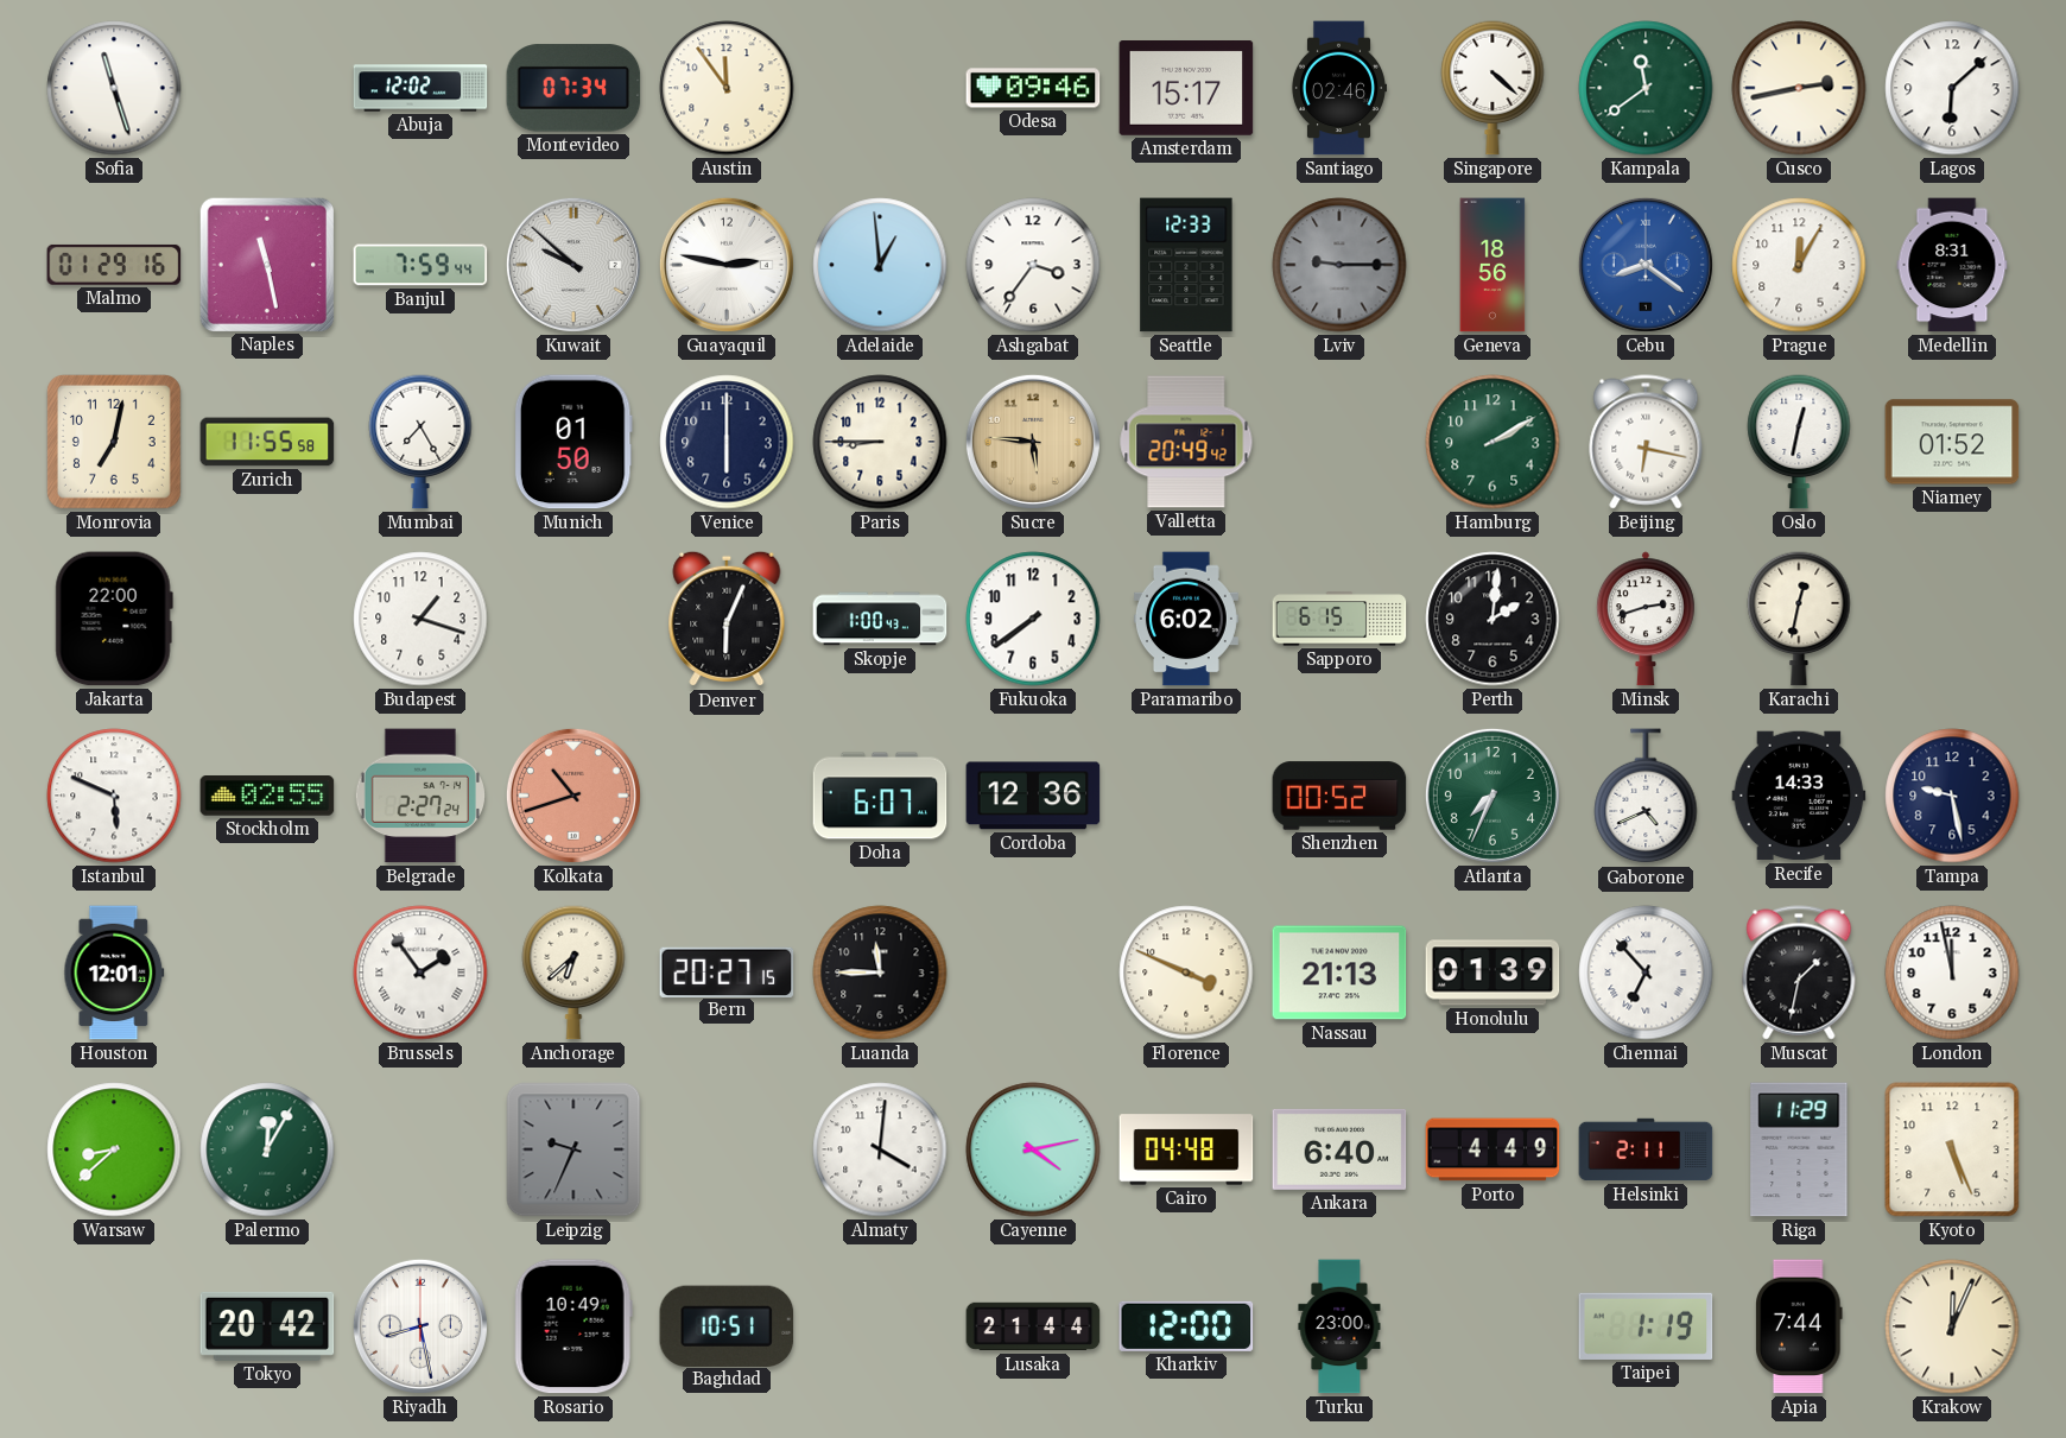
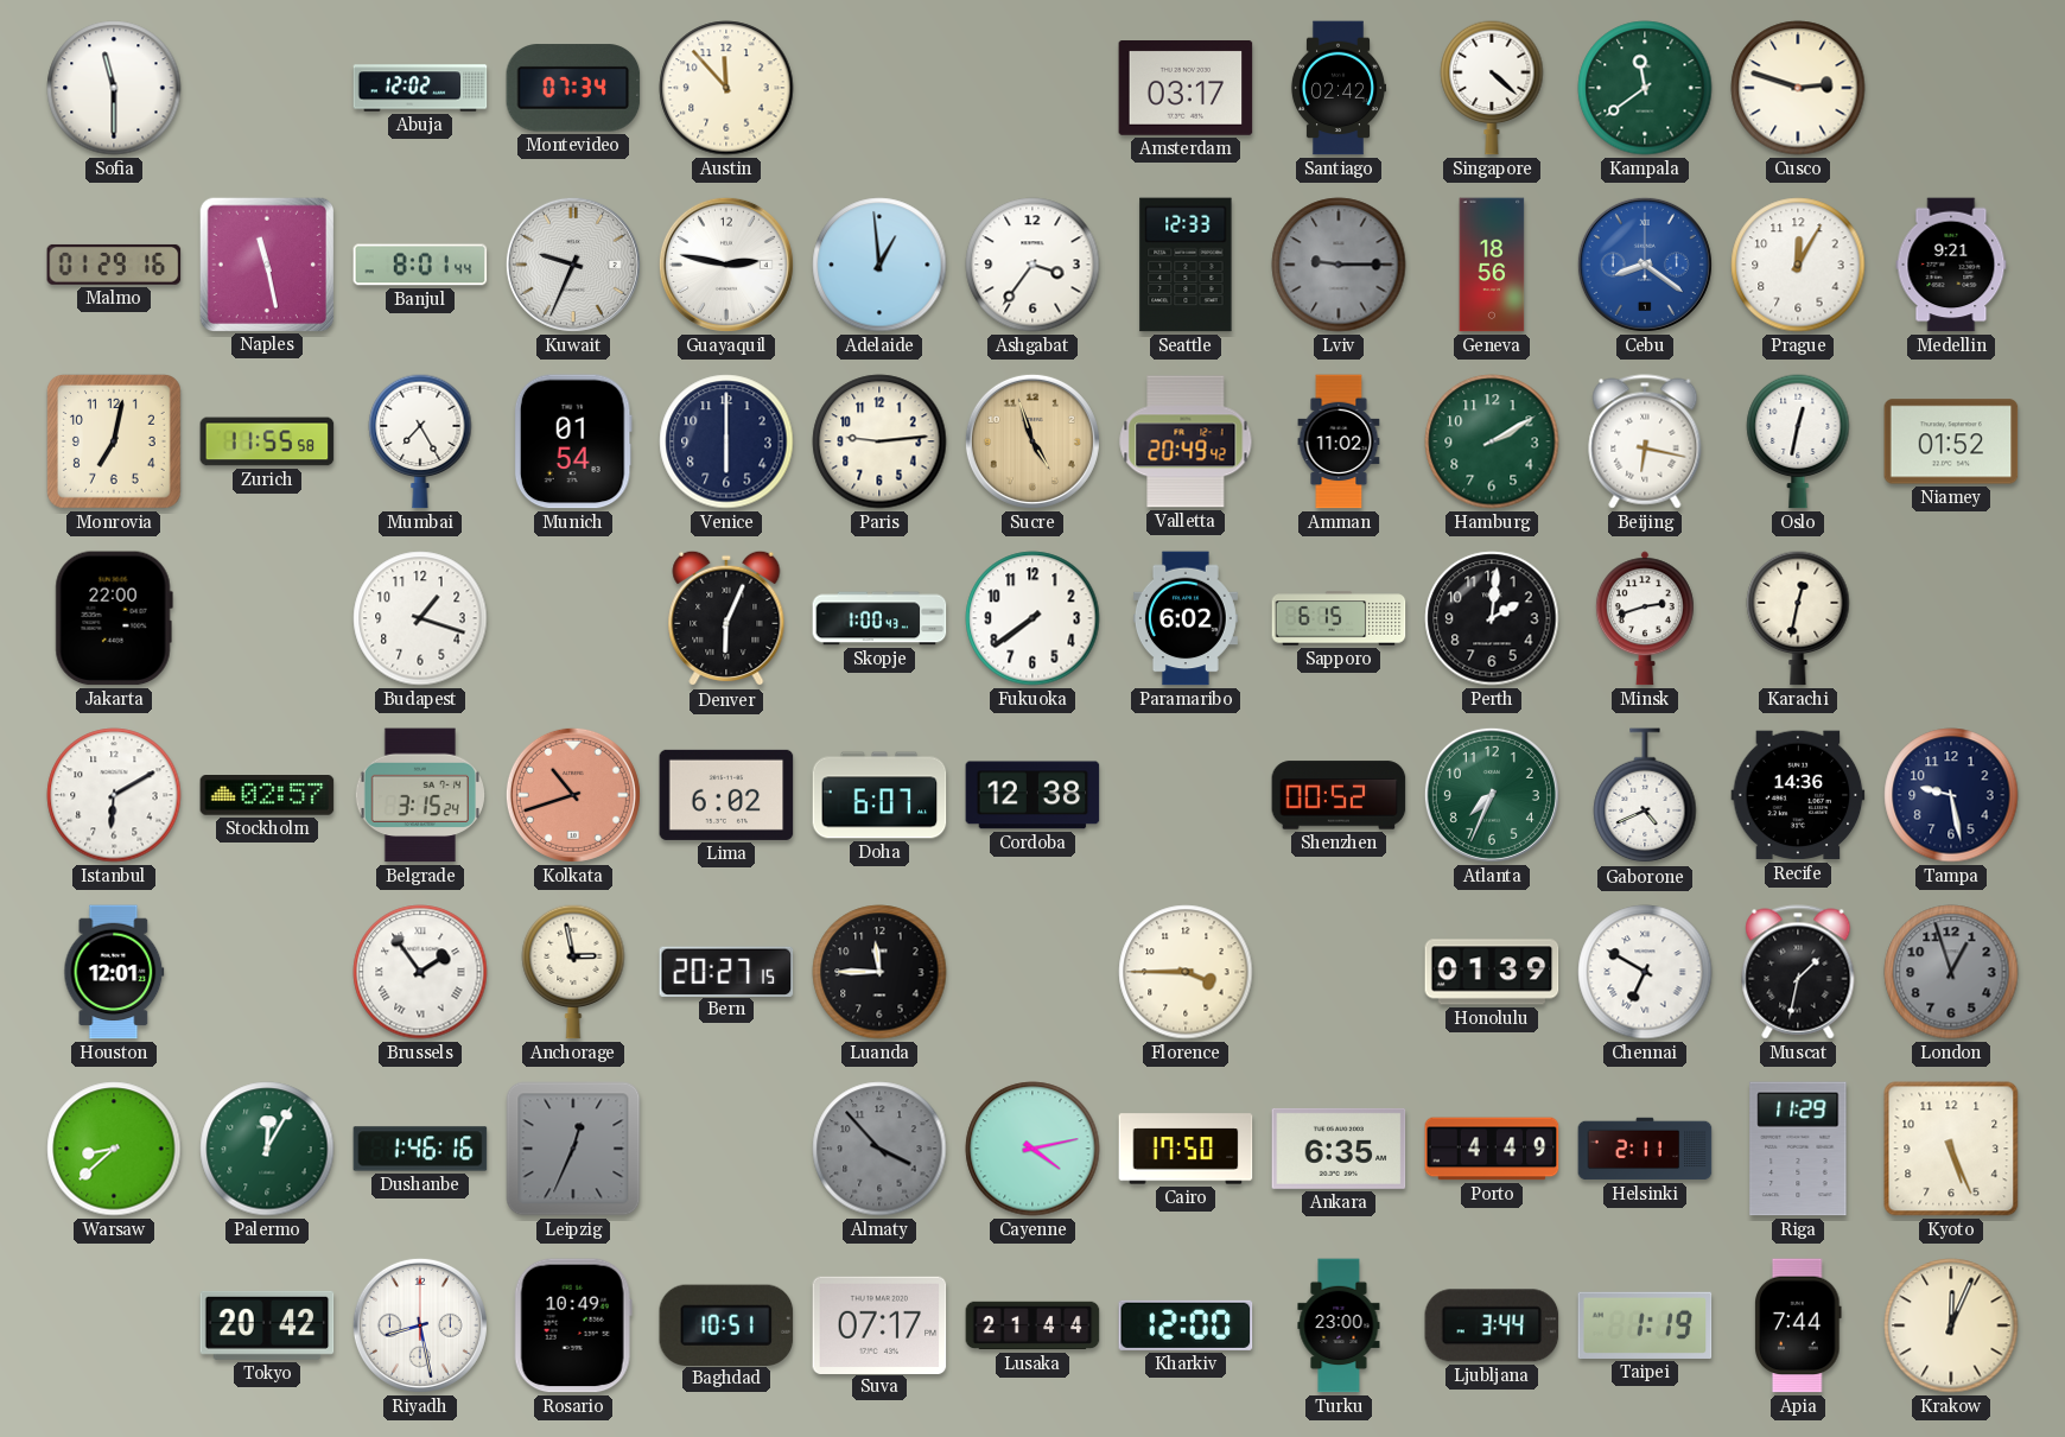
Sofia: 11:27 -> 11:30 (114, 88)
Austin: 11:54 -> 11:53 (726, 88)
Odesa: 09:46 -> none (1033, 88)
Amsterdam: 15:17 -> 03:17 (1186, 89)
Santiago: 02:46 -> 02:42 (1338, 88)
Cusco: 2:43 -> 2:48 (1798, 88)
Lagos: 6:08 -> none (1952, 88)
Banjul: 7:59 -> 8:01 (420, 265)
Kuwait: 9:52 -> 9:34 (573, 265)
Medellin: 8:31 -> 9:21 (1951, 265)
Munich: 01:50 -> 01:54 (573, 441)
Paris: 8:45 -> 9:14 (879, 441)
Sucre: 5:46 -> 4:57 (1032, 441)
Amman: none -> 11:02 (1339, 441)
Istanbul: 5:49 -> 6:10 (114, 795)
Stockholm: 02:55 -> 02:57 (267, 795)
Belgrade: 2:27 -> 3:15 (419, 795)
Lima: none -> 6:02 (726, 795)
Cordoba: 12:36 -> 12:38 (1032, 795)
Recife: 14:33 -> 14:36 (1798, 795)
Anchorage: 6:38 -> 2:58 (573, 972)
Florence: 3:49 -> 3:45 (1186, 972)
Nassau: 21:13 -> none (1339, 973)
Chennai: 6:53 -> 6:50 (1645, 972)
London: 11:58 -> 12:57 (1951, 972)
London dial: white -> grey (1951, 972)
Dushanbe: none -> 1:46 (420, 1149)
Leipzig: 9:34 -> 12:34 (573, 1149)
Almaty: 4:01 -> 3:53 (879, 1149)
Almaty dial: white -> grey (879, 1149)
Cairo: 04:48 -> 17:50 (1186, 1149)
Ankara: 6:40 -> 6:35 (1339, 1149)
Suva: none -> 07:17 (879, 1324)
Ljubljana: none -> 3:44 (1492, 1325)
